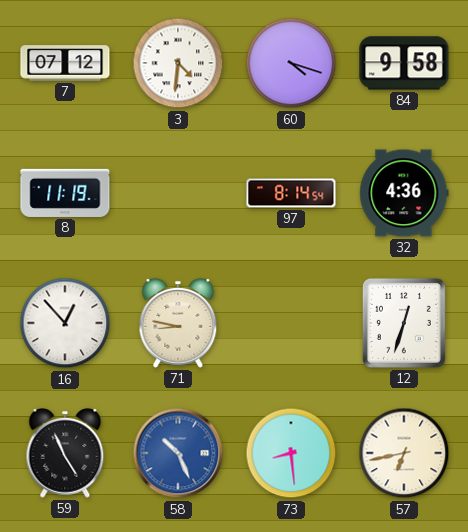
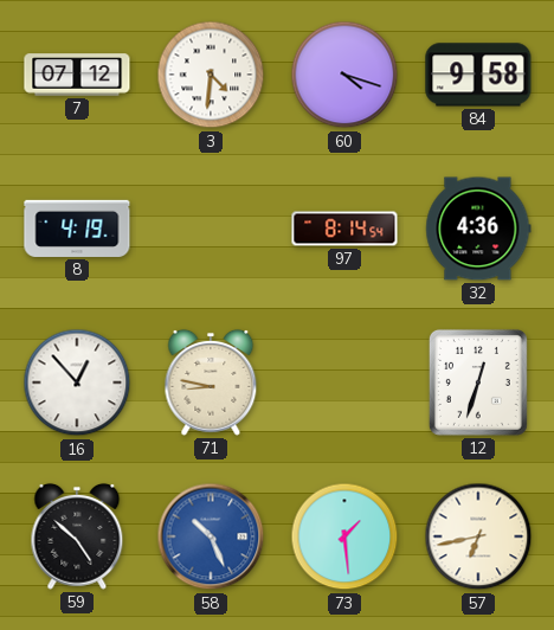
8: 11:19 -> 4:19 (77, 229)
59: 4:56 -> 4:52 (77, 536)
73: 8:29 -> 1:29 (344, 536)
